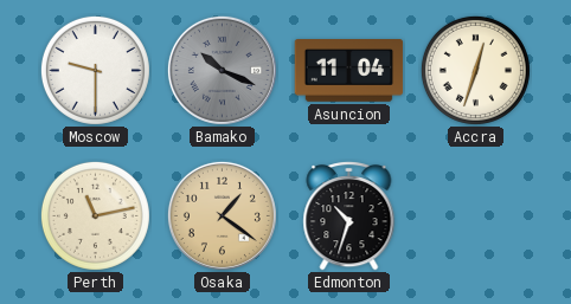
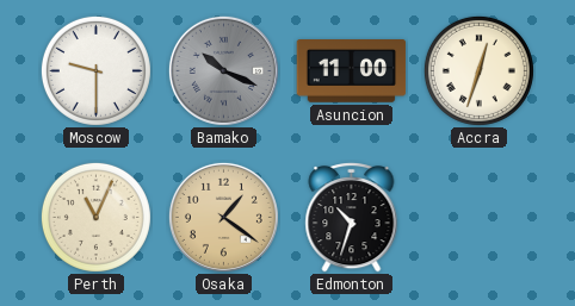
Asuncion: 11:04 -> 11:00 (352, 71)
Perth: 11:13 -> 11:04 (95, 217)
